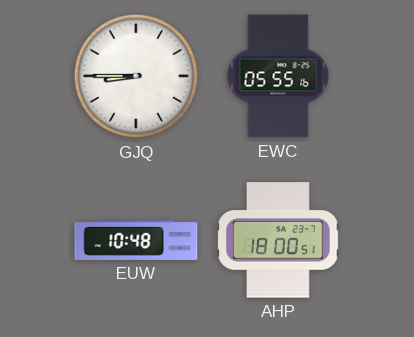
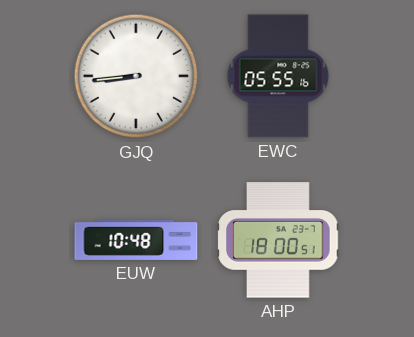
GJQ: 8:45 -> 8:44 (136, 76)
